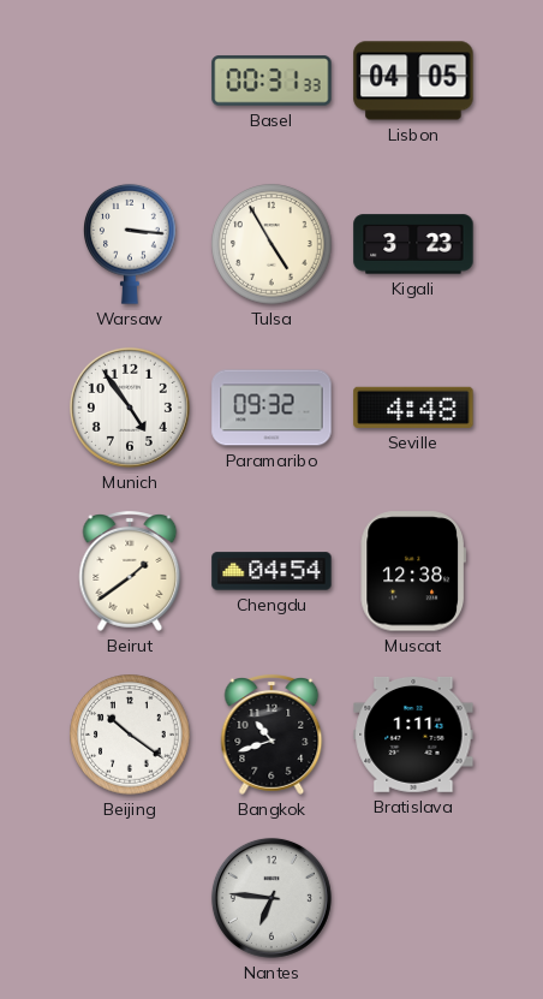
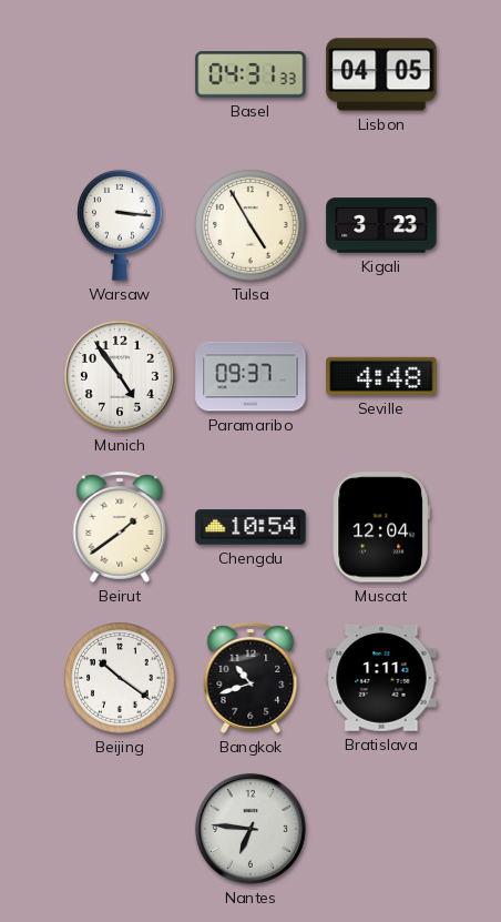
Basel: 00:31 -> 04:31 (250, 74)
Paramaribo: 09:32 -> 09:37 (250, 376)
Chengdu: 04:54 -> 10:54 (250, 527)
Muscat: 12:38 -> 12:04 (380, 527)
